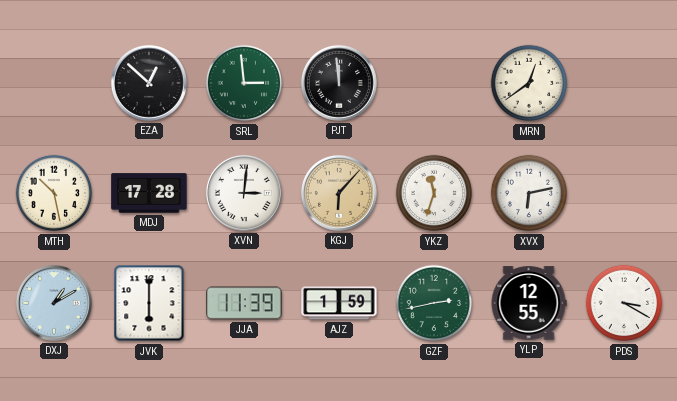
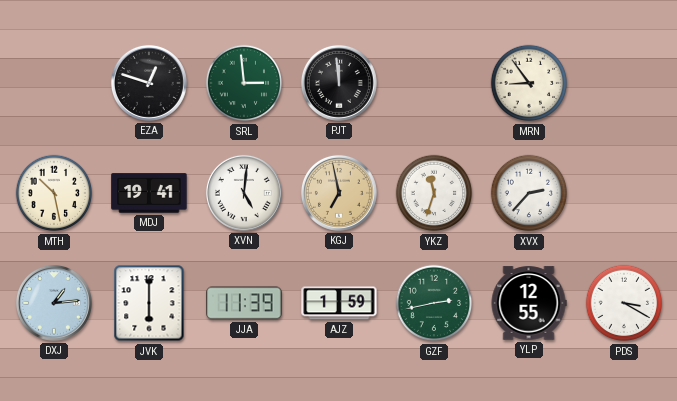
EZA: 12:52 -> 12:48 (149, 83)
MRN: 12:39 -> 8:54 (529, 83)
MDJ: 17:28 -> 19:41 (149, 193)
XVN: 3:01 -> 5:01 (244, 193)
KGJ: 6:07 -> 6:58 (339, 193)
XVX: 6:13 -> 2:37 (529, 193)
DXJ: 1:10 -> 1:14 (54, 303)
